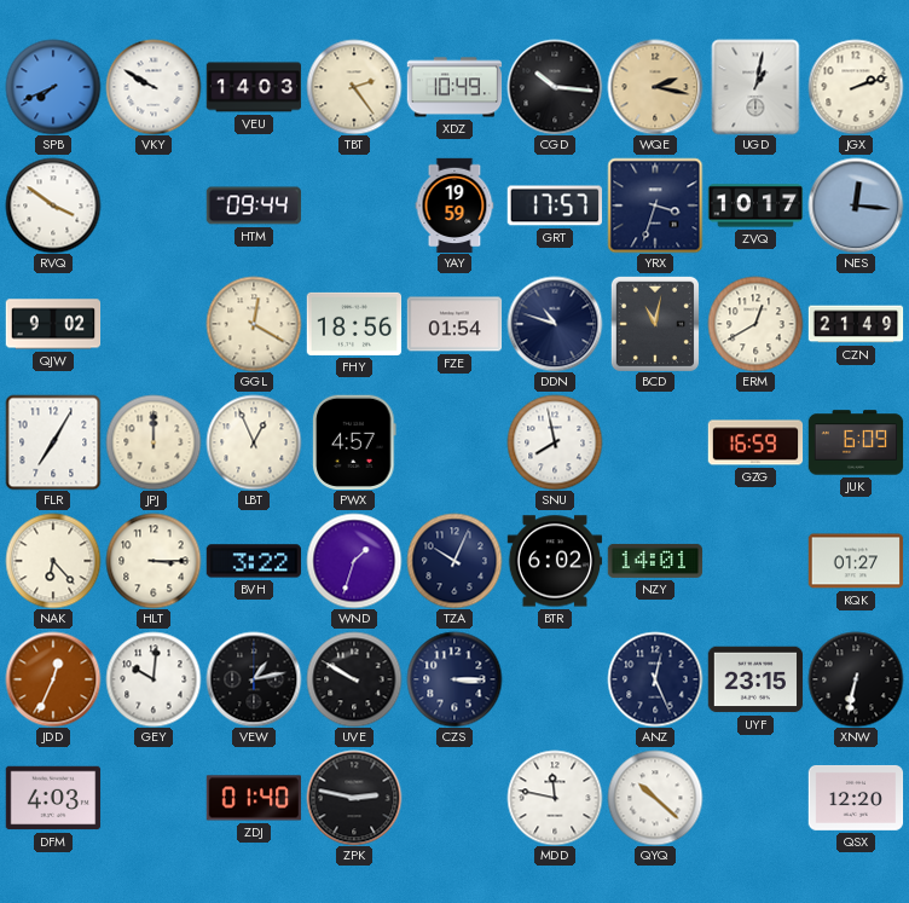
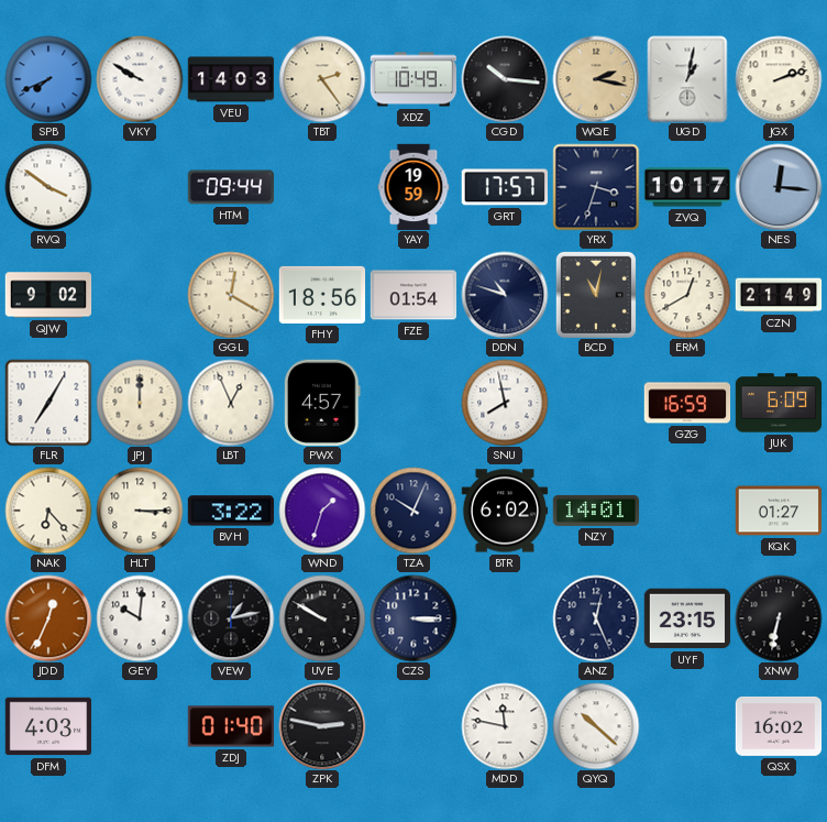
QSX: 12:20 -> 16:02 (779, 726)
